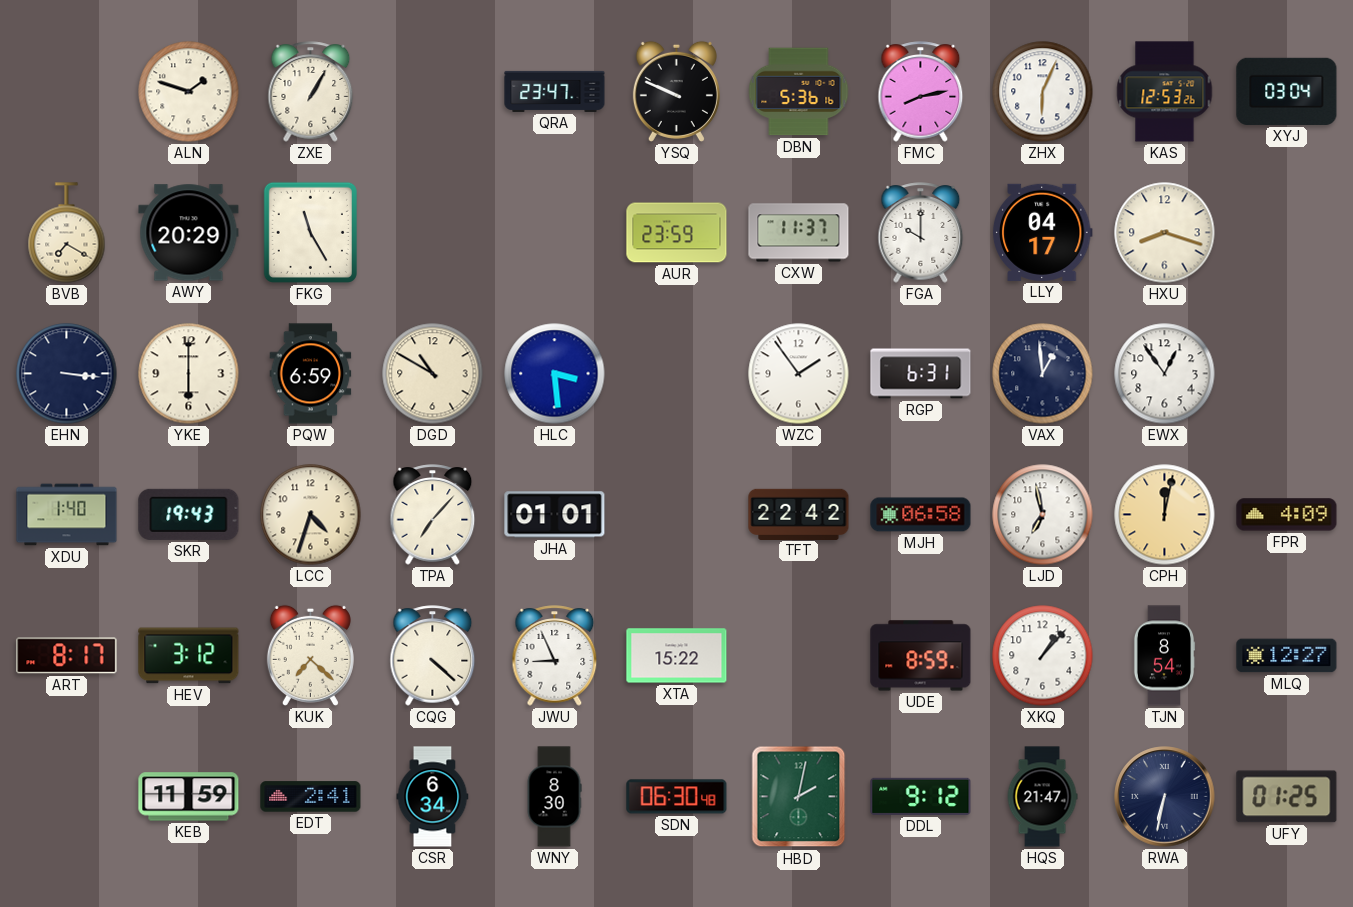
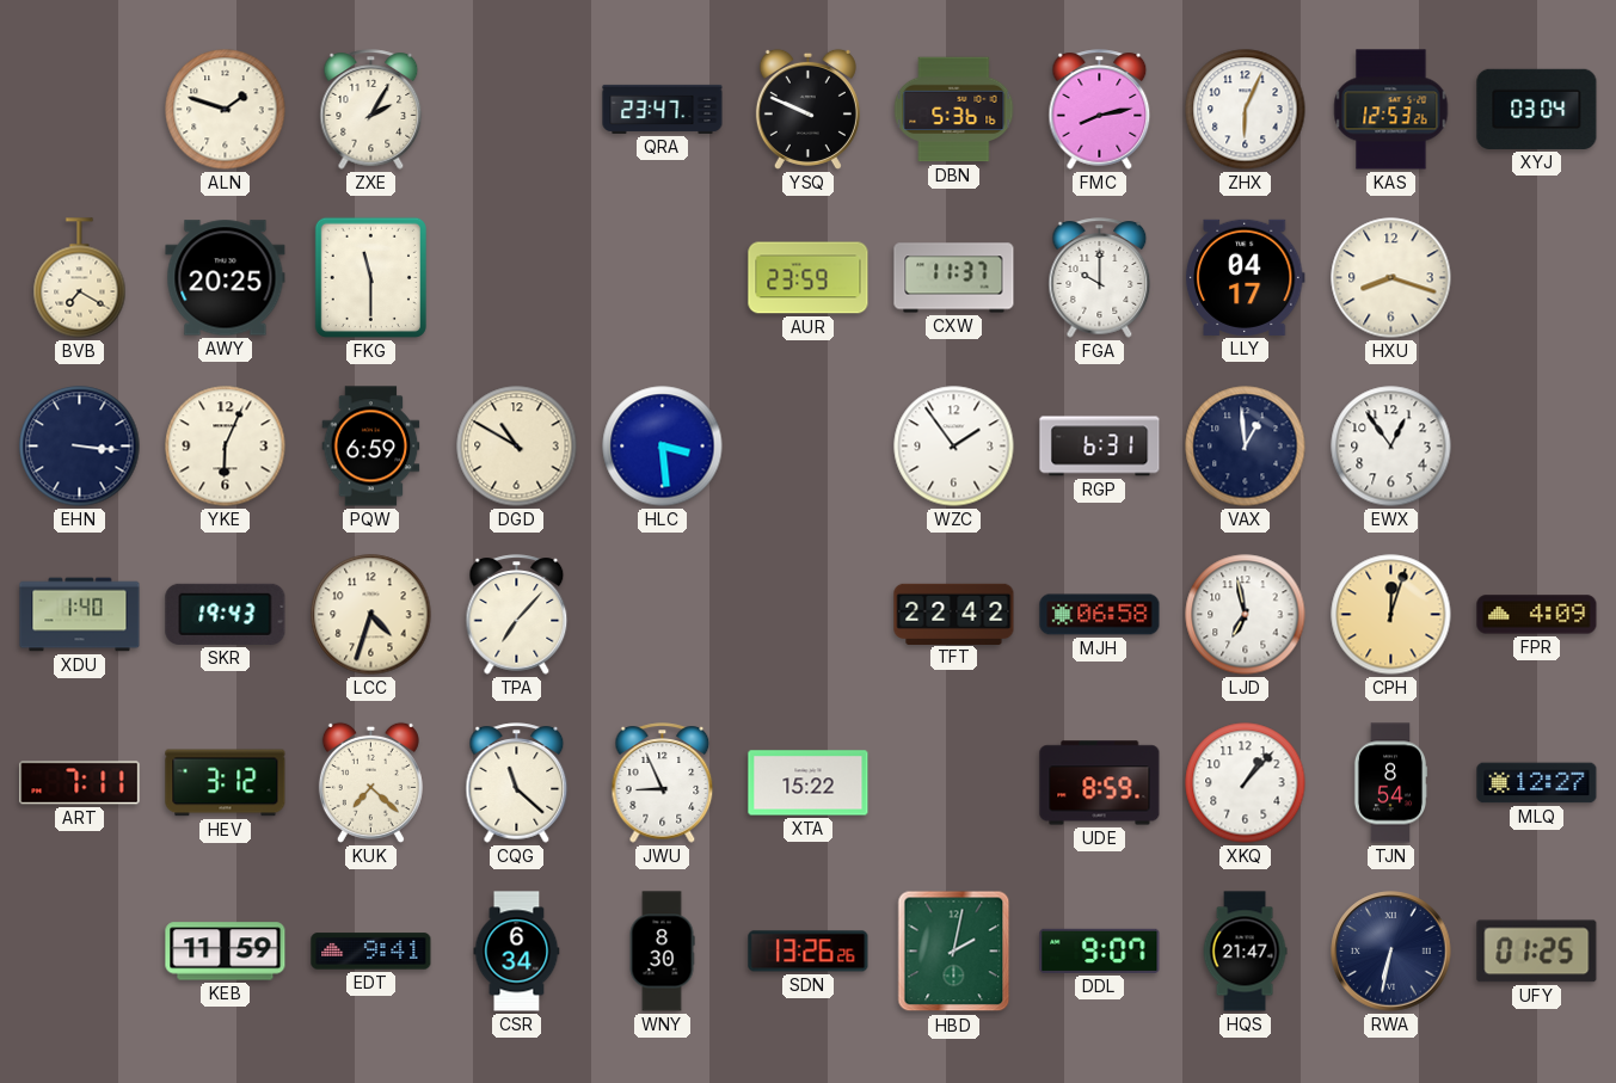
ZXE: 1:05 -> 2:05 (371, 110)
AWY: 20:29 -> 20:25 (226, 278)
FKG: 11:25 -> 11:30 (370, 277)
YKE: 6:00 -> 6:04 (226, 447)
JHA: 01:01 -> none (555, 515)
CPH: 12:02 -> 12:03 (1391, 615)
ART: 8:17 -> 7:11 (80, 783)
CQG: 4:22 -> 11:22 (517, 783)
EDT: 2:41 -> 9:41 (371, 952)
SDN: 06:30 -> 13:26 (809, 952)
DDL: 9:12 -> 9:07 (1100, 950)
